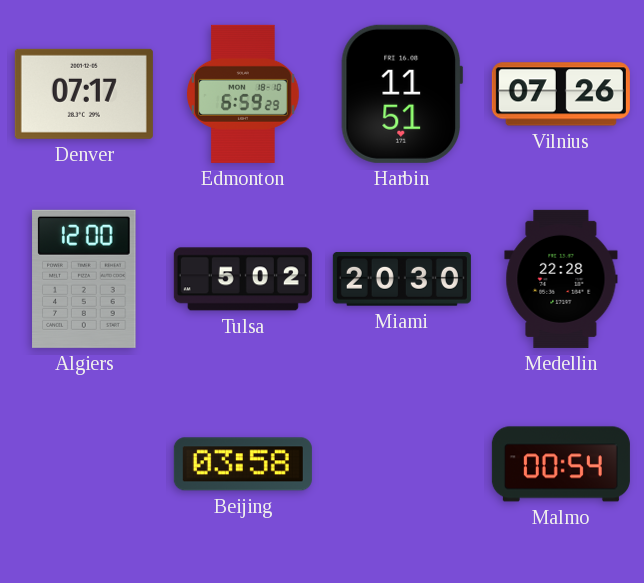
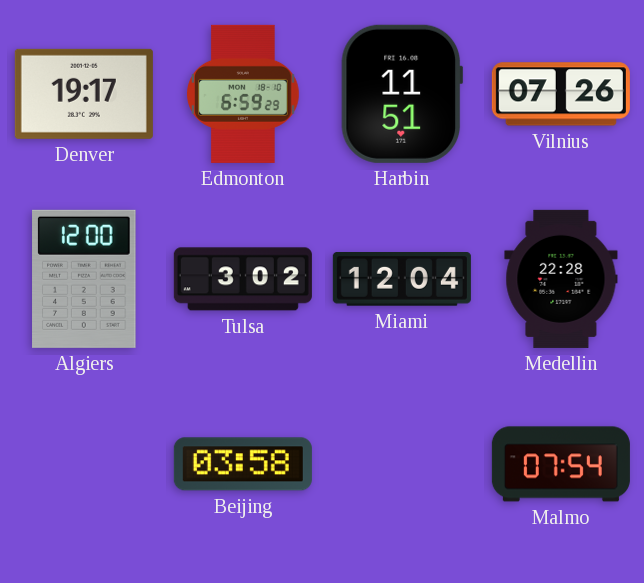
Denver: 07:17 -> 19:17 (84, 94)
Tulsa: 5:02 -> 3:02 (243, 279)
Miami: 20:30 -> 12:04 (402, 280)
Malmo: 00:54 -> 07:54 (561, 464)
